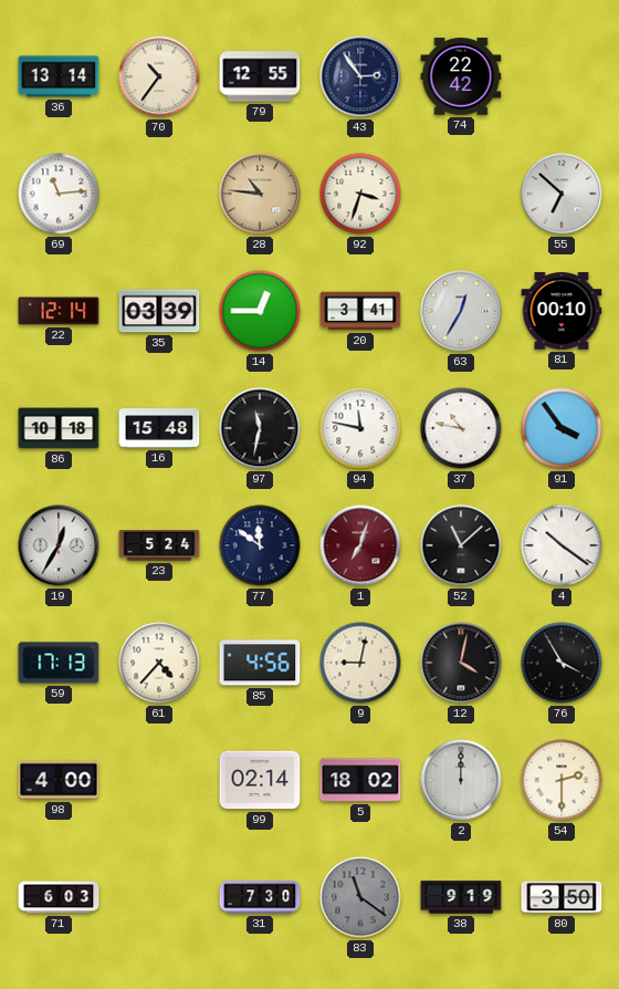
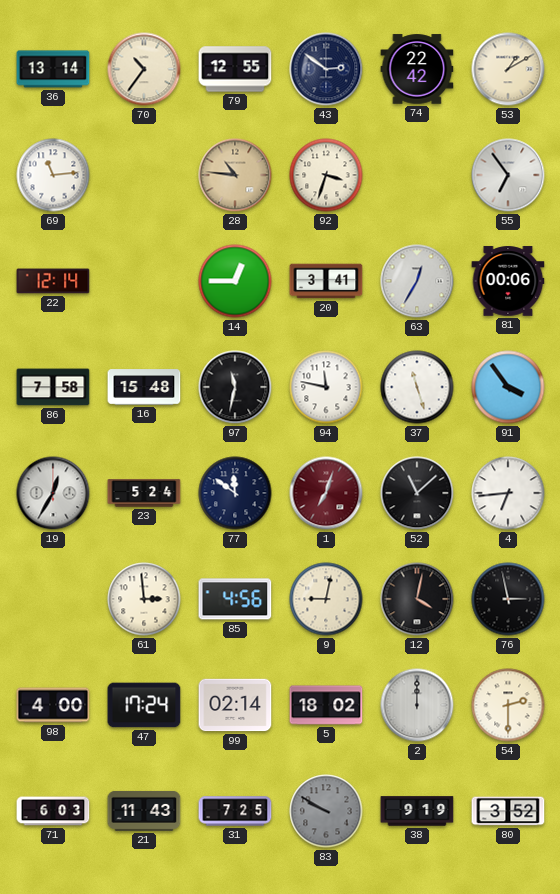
43: 2:54 -> 2:51 (326, 69)
53: none -> 1:10 (508, 69)
55: 6:52 -> 6:54 (508, 175)
35: 03:39 -> none (159, 311)
81: 00:10 -> 00:06 (508, 281)
86: 10:18 -> 7:58 (53, 387)
37: 10:47 -> 11:27 (417, 387)
4: 10:21 -> 6:44 (508, 493)
59: 17:13 -> none (59, 663)
61: 4:37 -> 2:59 (144, 599)
76: 3:55 -> 2:58 (508, 599)
47: none -> 17:24 (144, 705)
21: none -> 11:43 (144, 811)
31: 7:30 -> 7:25 (235, 811)
83: 11:21 -> 9:50 (326, 811)
80: 3:50 -> 3:52 (508, 811)
